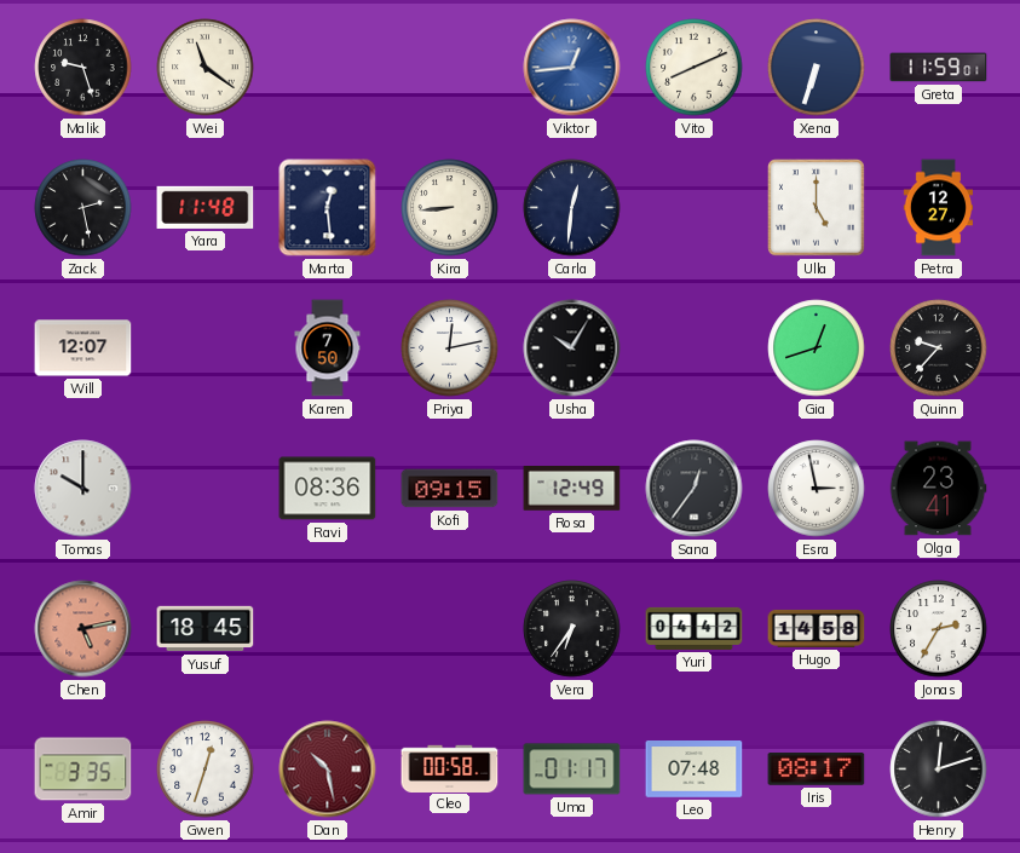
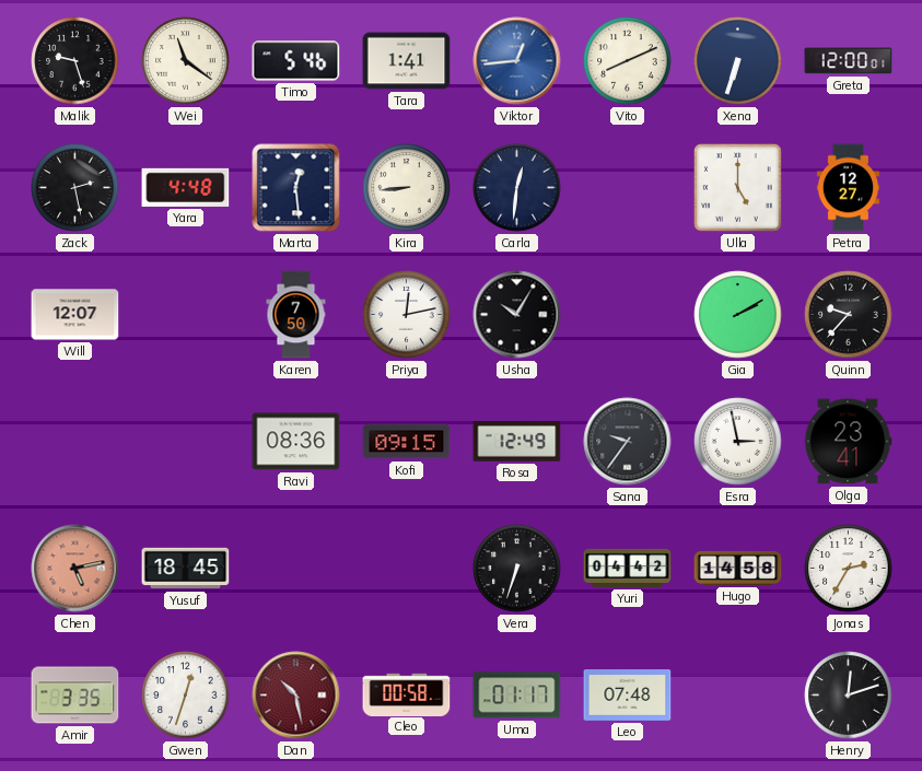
Timo: none -> 5:46 (296, 61)
Tara: none -> 1:41 (407, 61)
Greta: 11:59 -> 12:00 (849, 61)
Yara: 11:48 -> 4:48 (186, 187)
Gia: 12:42 -> 2:10 (738, 315)
Tomas: 10:00 -> none (83, 489)
Sana: 12:36 -> 9:36 (628, 442)
Vera: 6:36 -> 6:33 (517, 569)
Iris: 08:17 -> none (817, 770)
